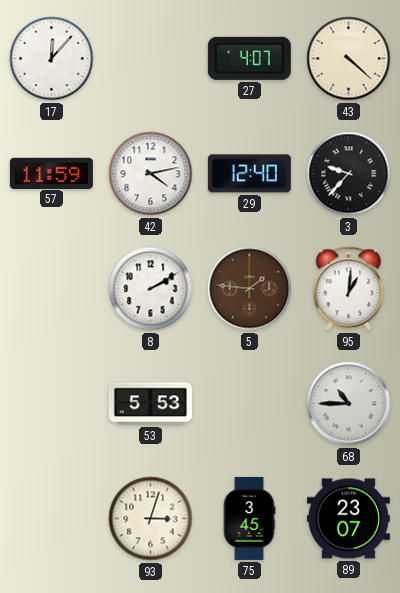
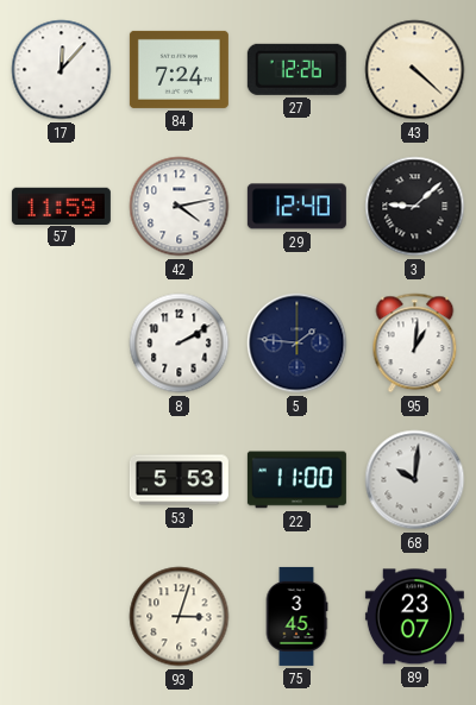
84: none -> 7:24 (178, 69)
27: 4:07 -> 12:26 (296, 69)
3: 9:37 -> 9:08 (415, 207)
5 dial: brown -> navy (297, 344)
22: none -> 11:00 (296, 480)
68: 10:45 -> 10:01 (415, 480)
